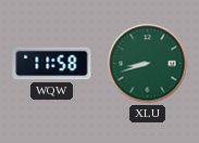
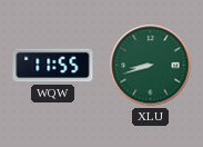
WQW: 11:58 -> 11:55 (53, 66)
